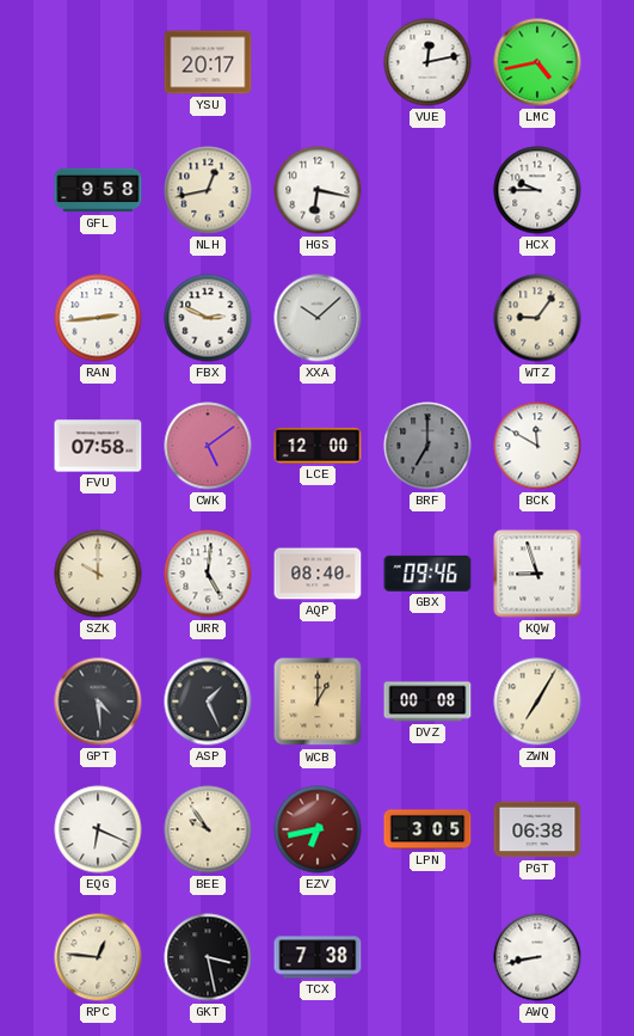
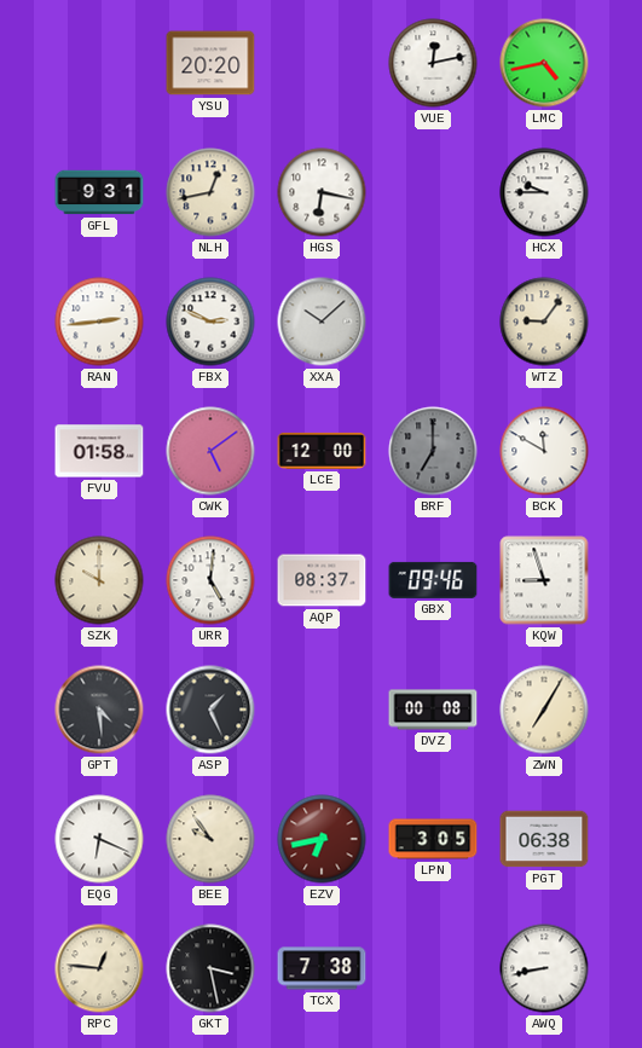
YSU: 20:17 -> 20:20 (210, 63)
GFL: 9:58 -> 9:31 (99, 192)
FVU: 07:58 -> 01:58 (99, 451)
AQP: 08:40 -> 08:37 (322, 580)
WCB: 1:00 -> none (318, 701)
